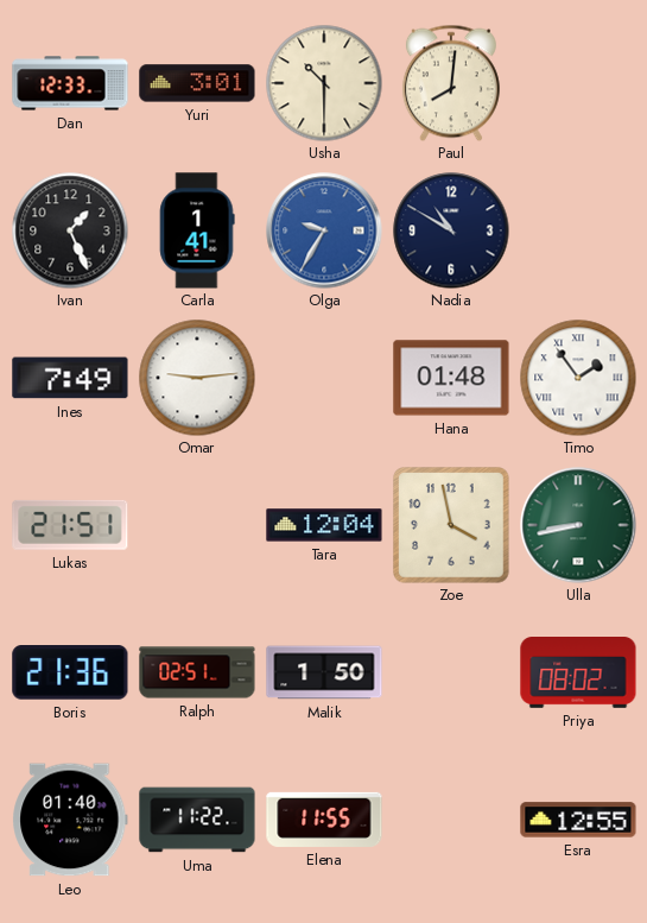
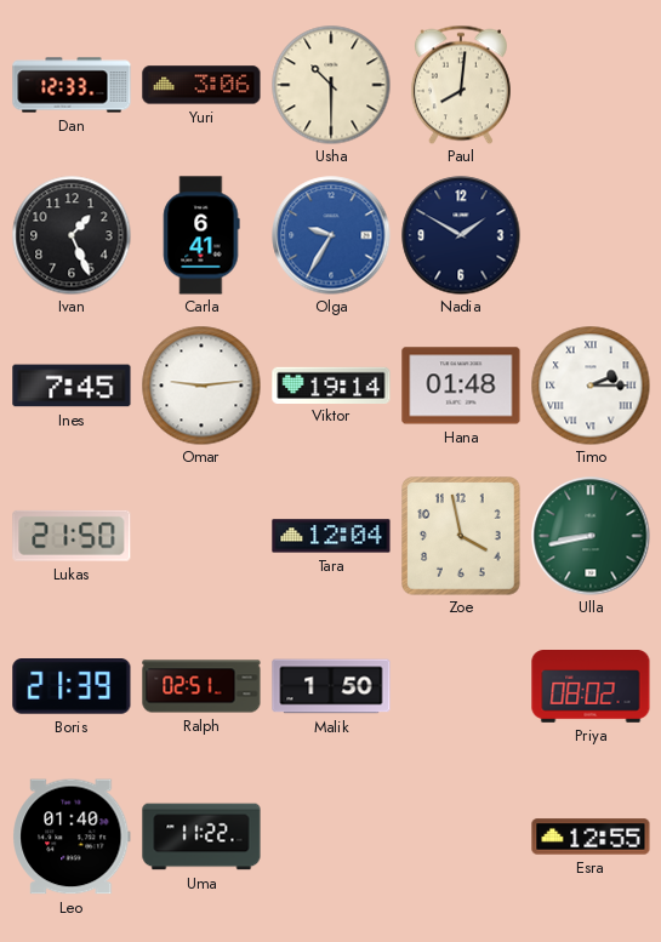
Yuri: 3:01 -> 3:06 (201, 85)
Carla: 1:41 -> 6:41 (201, 235)
Nadia: 10:50 -> 1:50 (461, 235)
Ines: 7:49 -> 7:45 (72, 386)
Viktor: none -> 19:14 (331, 384)
Timo: 1:54 -> 2:15 (591, 386)
Lukas: 21:51 -> 21:50 (72, 536)
Boris: 21:36 -> 21:39 (72, 687)
Elena: 11:55 -> none (324, 820)
